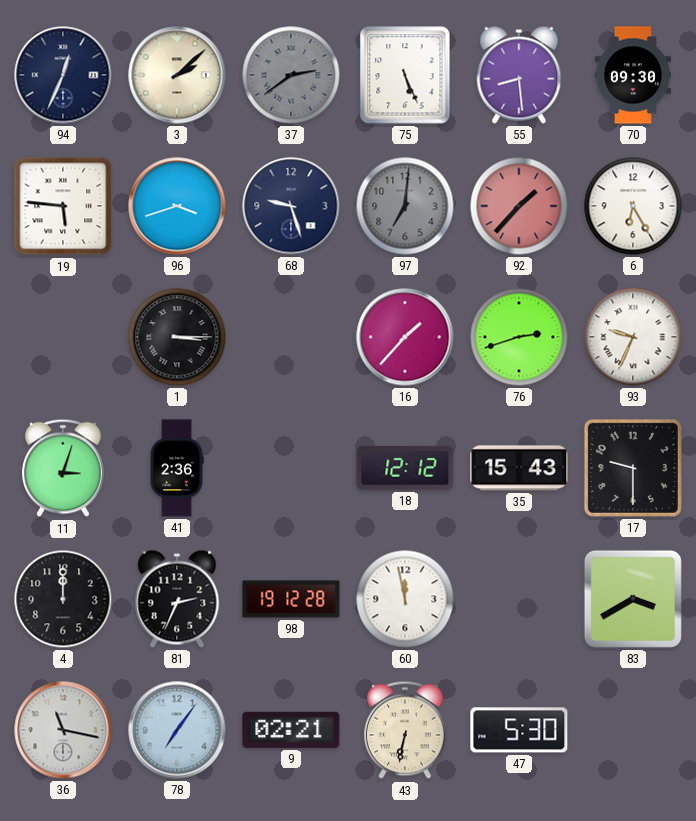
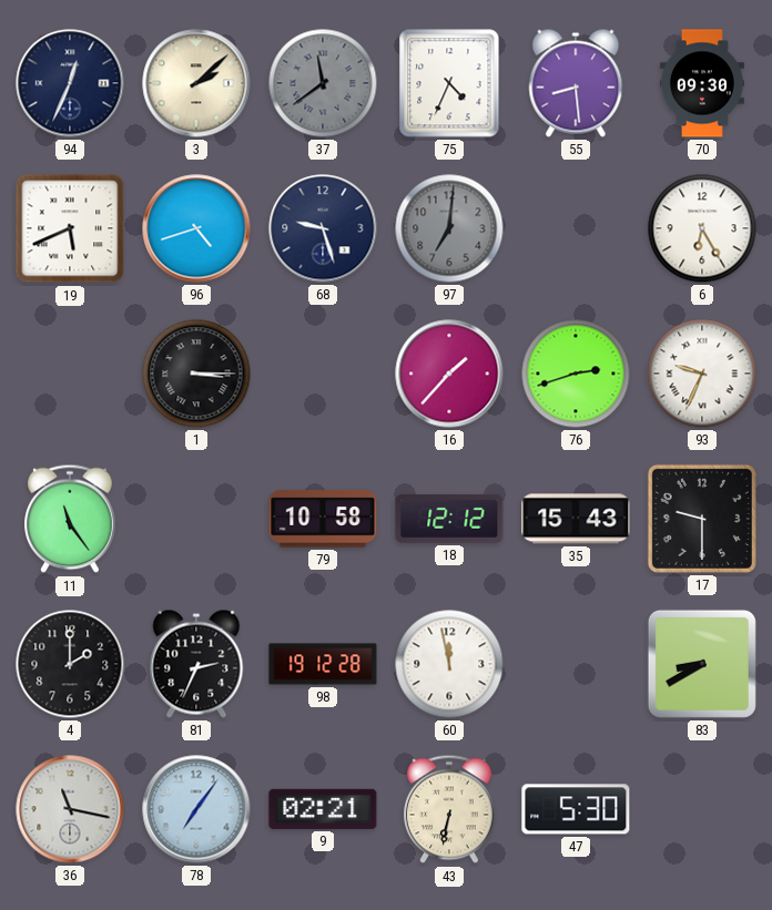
37: 2:39 -> 11:39 (323, 83)
75: 5:26 -> 4:34 (449, 83)
19: 5:46 -> 5:41 (70, 228)
96: 3:42 -> 4:42 (196, 228)
92: 1:37 -> none (519, 206)
11: 3:03 -> 11:24 (70, 519)
41: 2:36 -> none (177, 468)
79: none -> 10:58 (323, 519)
4: 12:00 -> 2:00 (70, 664)
83: 3:40 -> 8:40 (702, 664)
